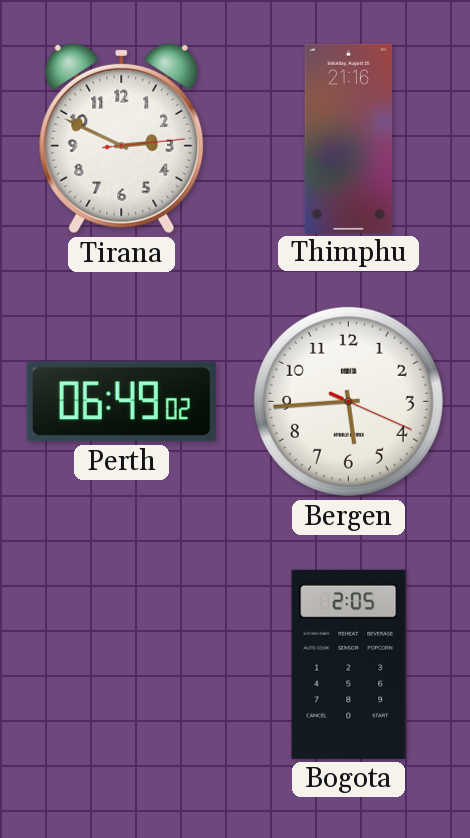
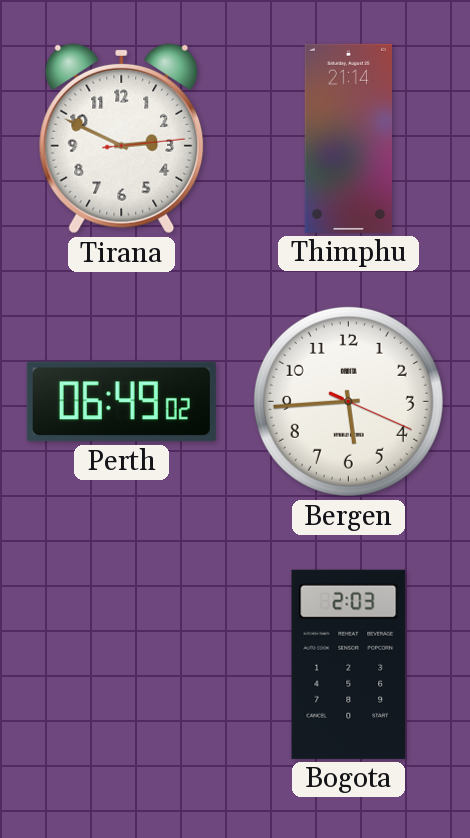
Thimphu: 21:16 -> 21:14 (348, 138)
Bogota: 2:05 -> 2:03 (349, 664)
